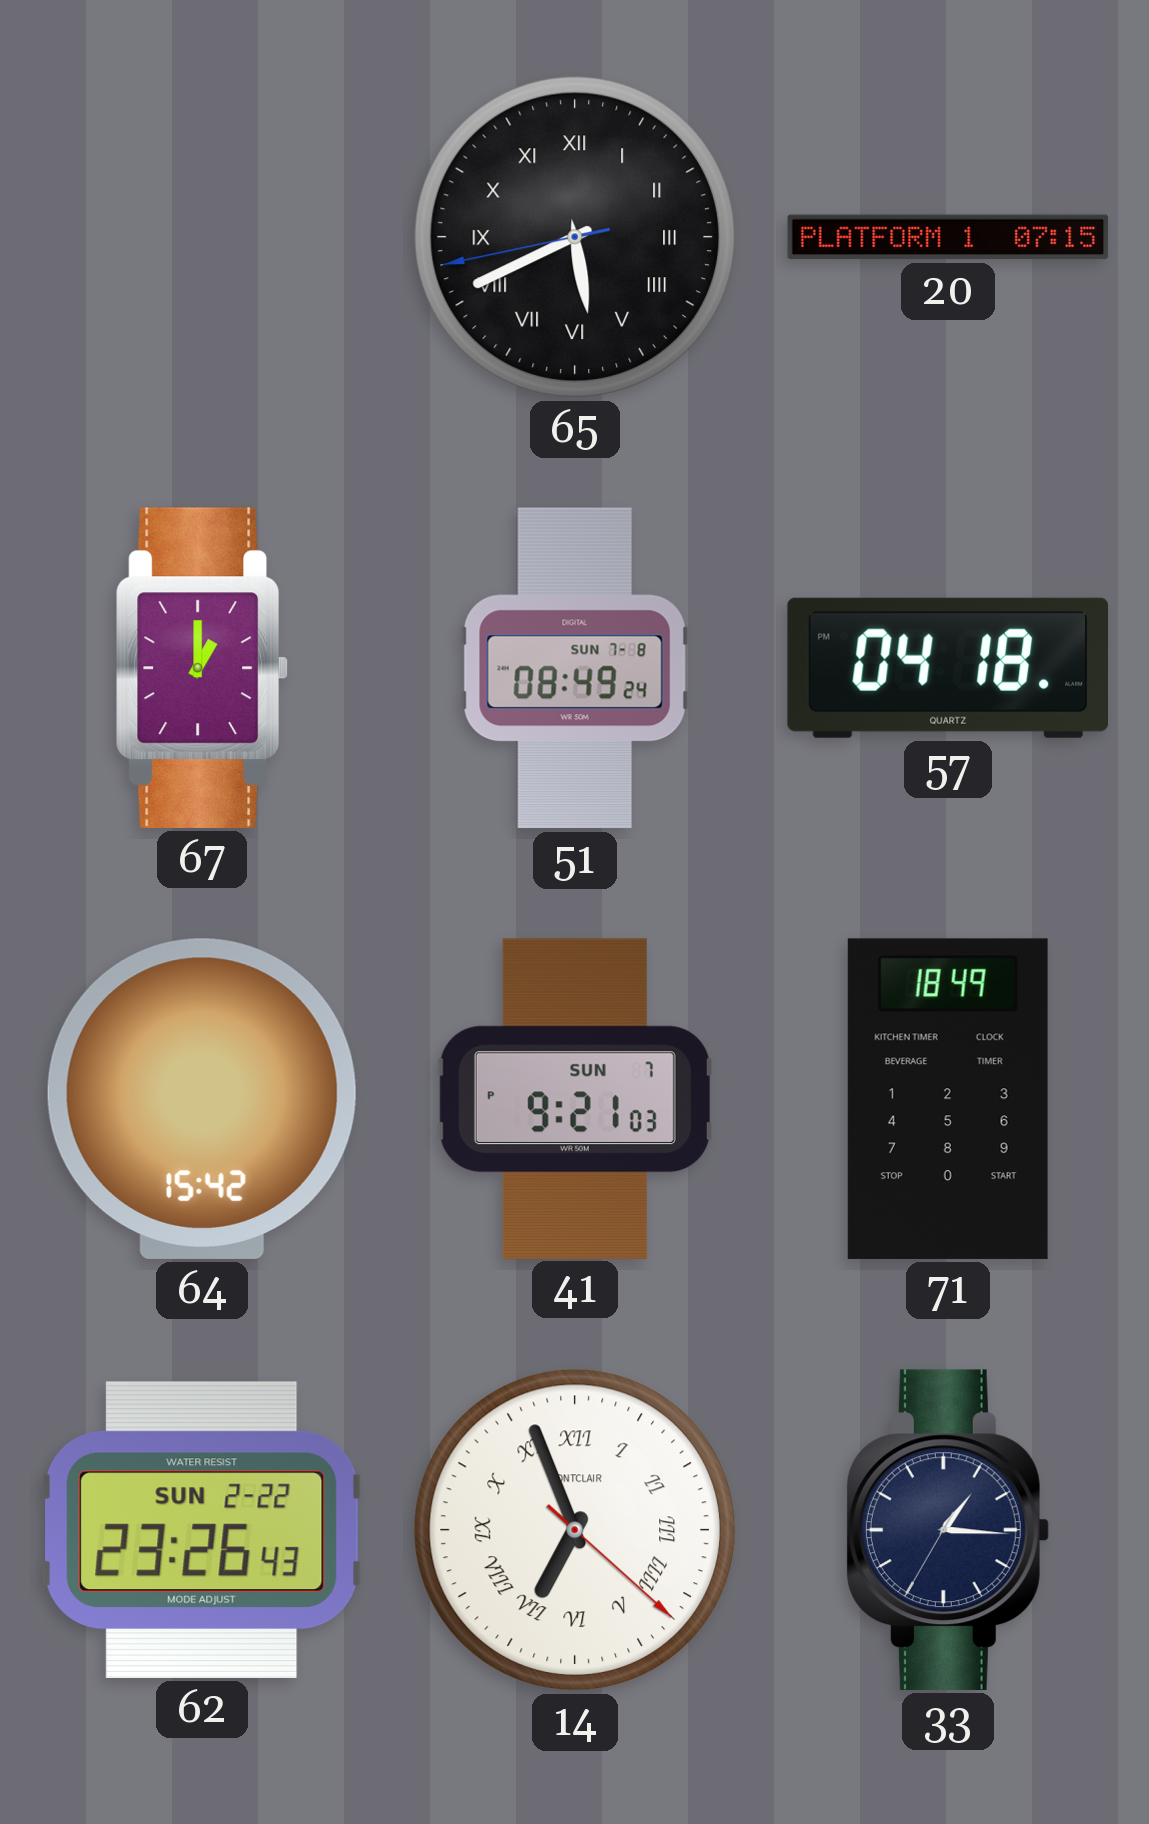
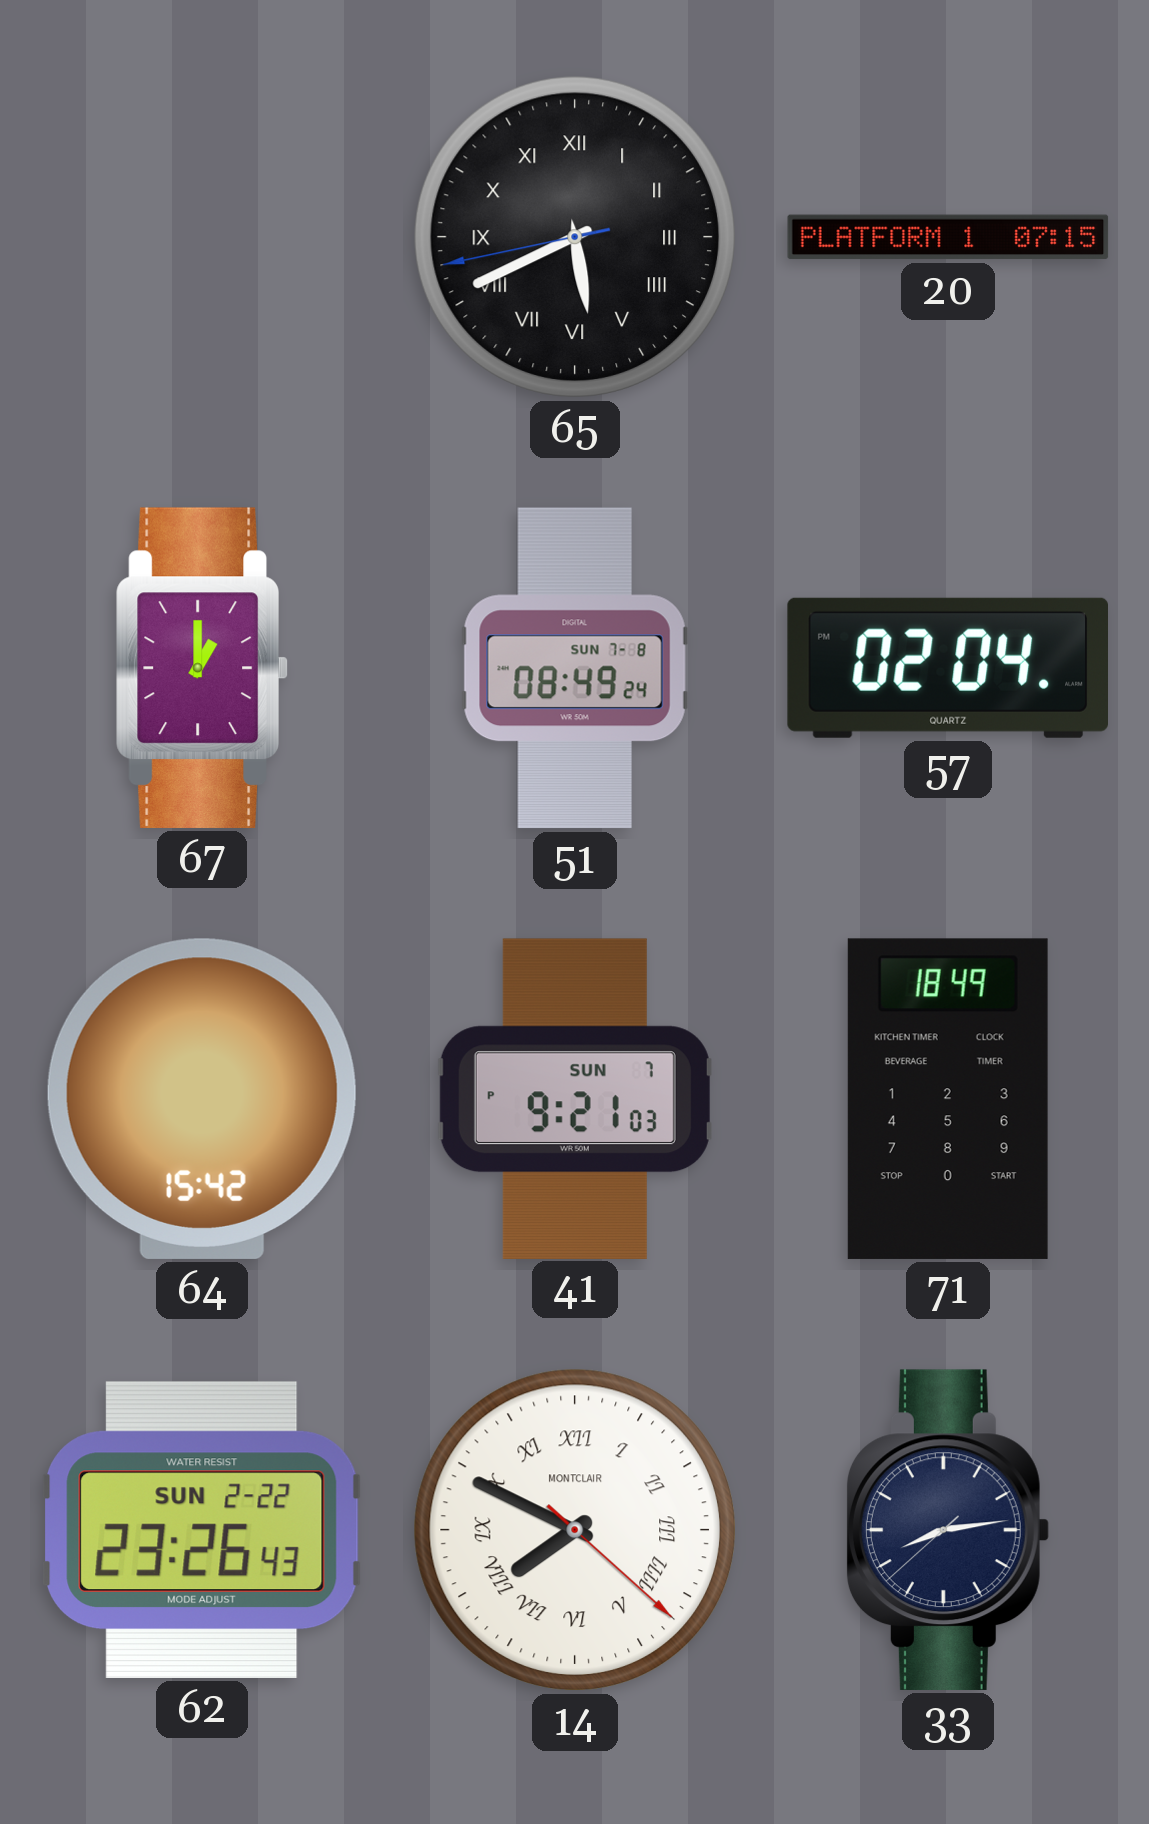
57: 04:18 -> 02:04 (947, 668)
14: 6:56 -> 7:49 (575, 1530)
33: 1:15 -> 8:13 (947, 1530)
